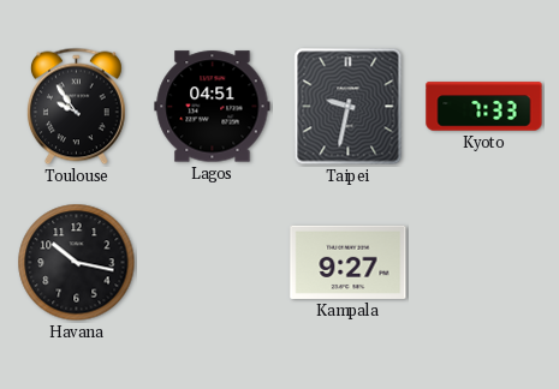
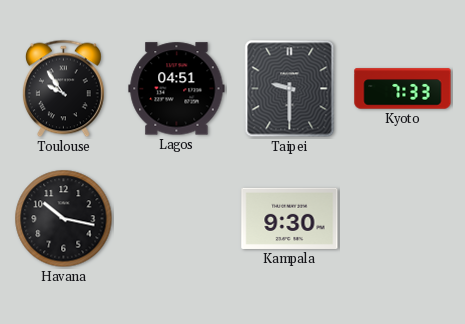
Taipei: 9:32 -> 9:30 (290, 89)
Kampala: 9:27 -> 9:30 (290, 218)
